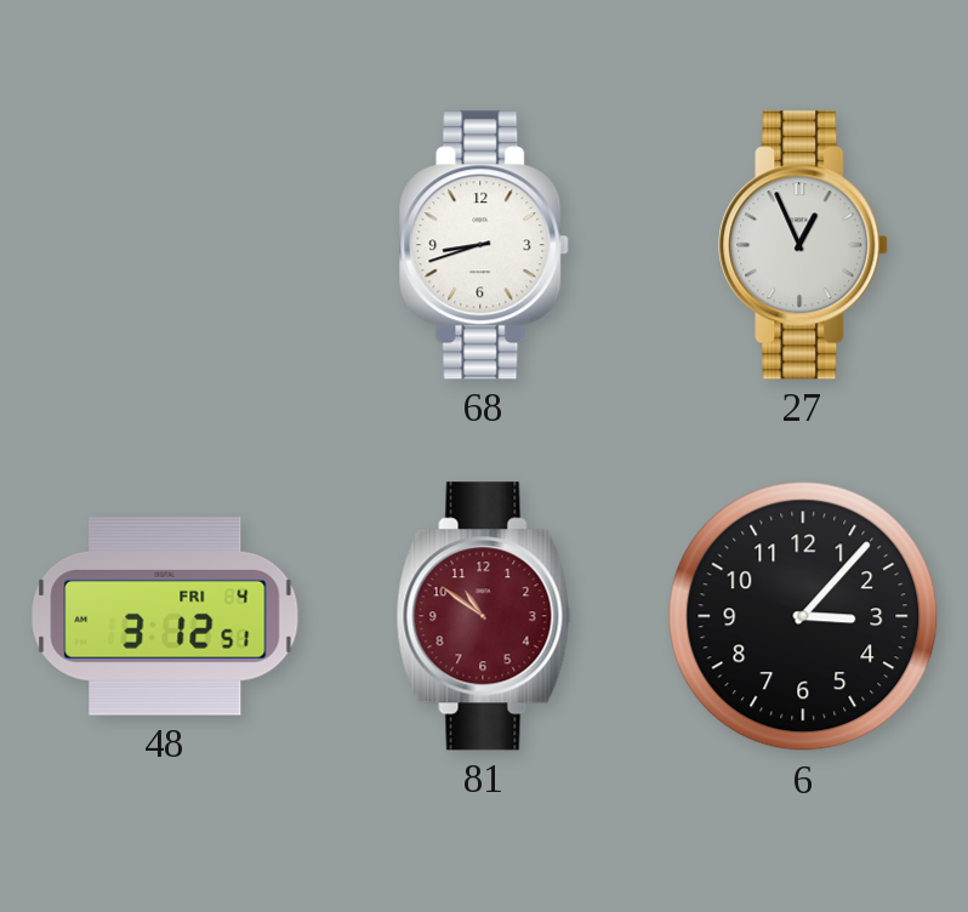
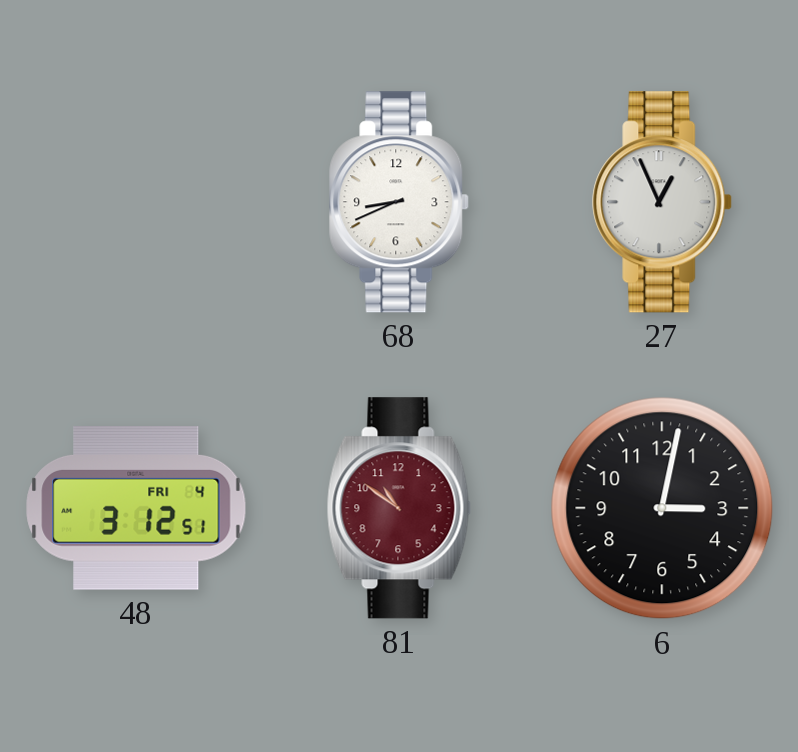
68: 8:42 -> 8:41 (400, 202)
6: 3:07 -> 3:02 (662, 508)
